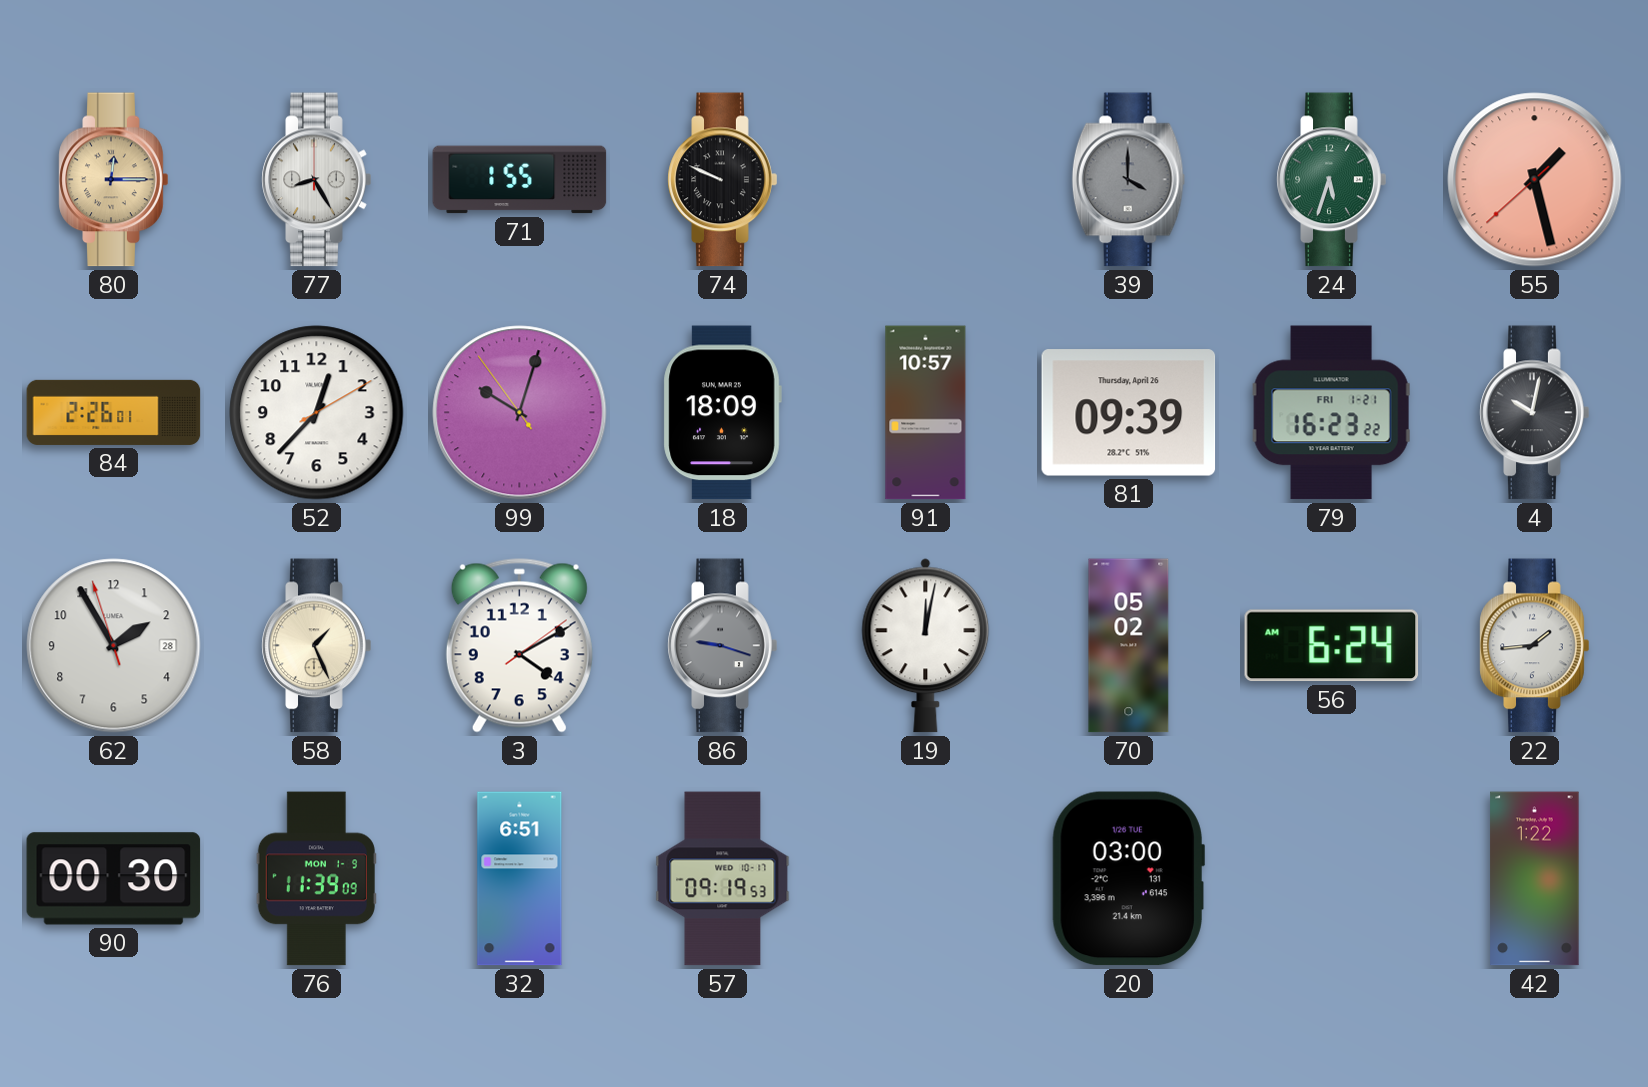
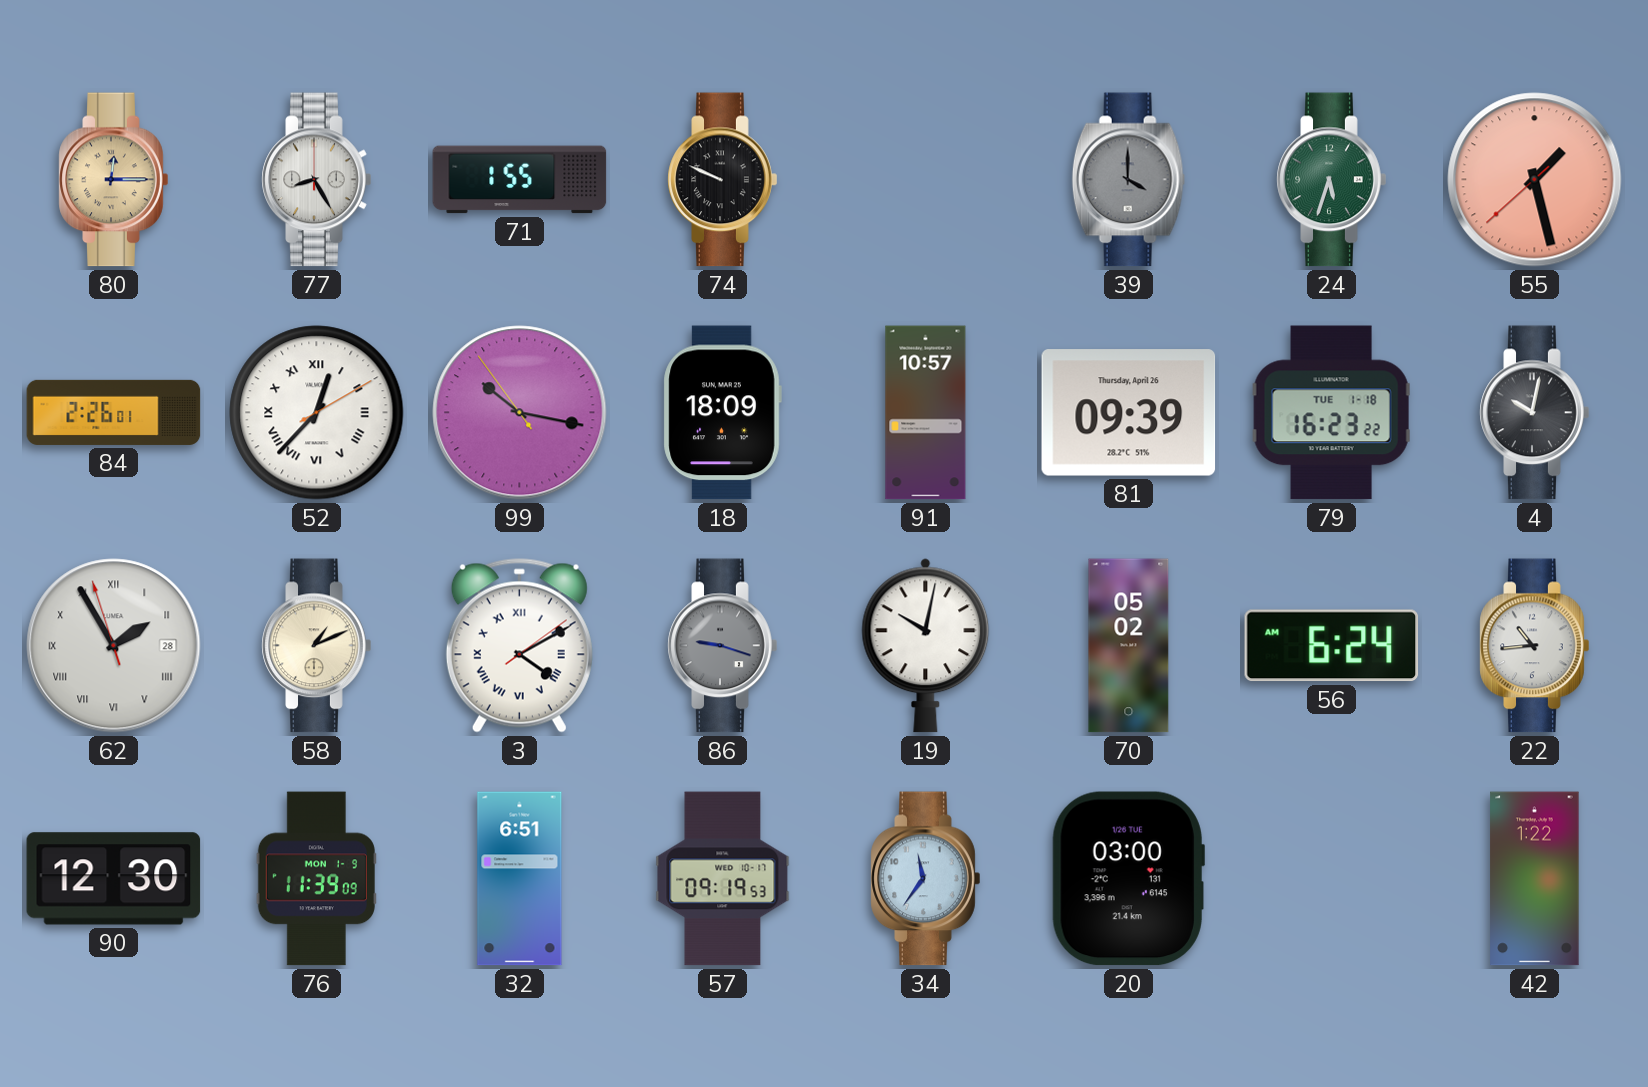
52 numerals: Arabic -> Roman (317, 413)
99: 10:02 -> 10:16 (520, 413)
79 date: FRI 1-21 -> TUE 1-18 (1332, 413)
62 numerals: Arabic -> Roman (114, 646)
58: 1:26 -> 1:11 (317, 646)
3 numerals: Arabic -> Roman (519, 646)
19: 12:02 -> 10:02 (926, 646)
22: 1:44 -> 10:44 (1535, 646)
90: 00:30 -> 12:30 (114, 879)
34: none -> 11:36 (926, 879)
